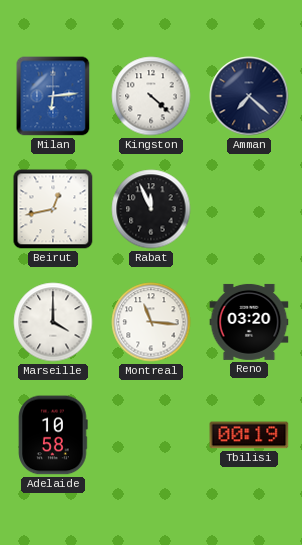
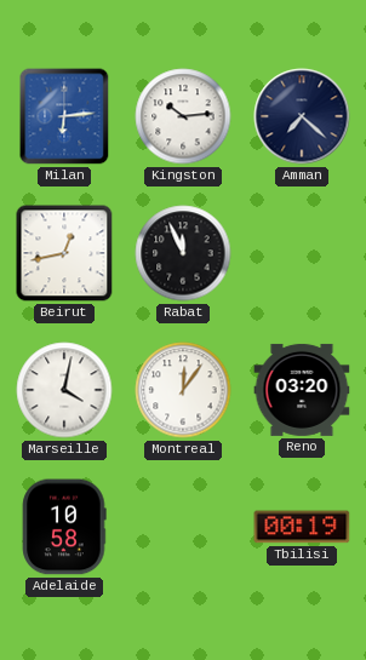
Kingston: 4:22 -> 10:14 (183, 116)
Marseille: 4:00 -> 4:02 (64, 390)
Montreal: 11:16 -> 12:06 (183, 390)
